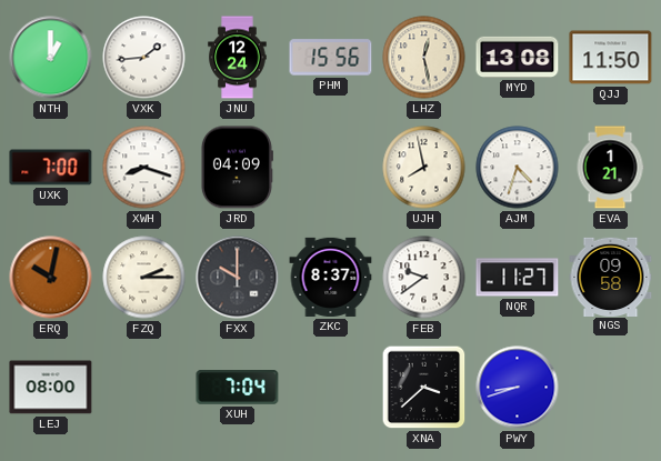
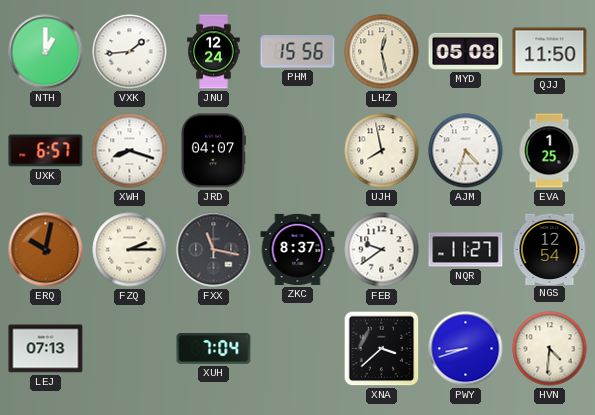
MYD: 13:08 -> 05:08 (466, 51)
UXK: 7:00 -> 6:57 (46, 151)
JRD: 04:09 -> 04:07 (213, 151)
EVA: 1:21 -> 1:25 (549, 151)
FXX: 10:00 -> 11:17 (214, 250)
NGS: 09:58 -> 12:54 (550, 249)
LEJ: 08:00 -> 07:13 (46, 349)
HVN: none -> 4:31 (550, 349)
